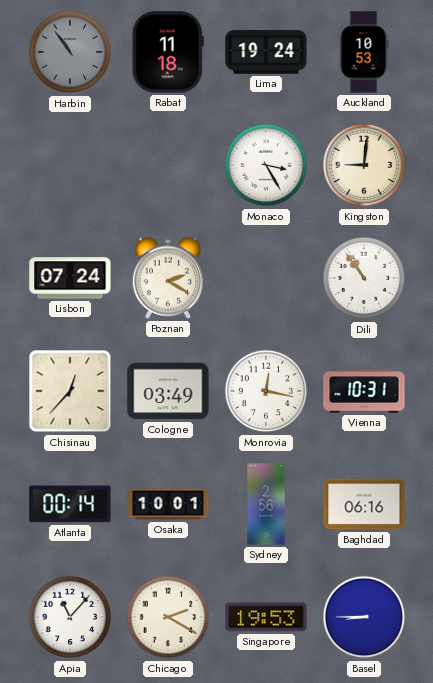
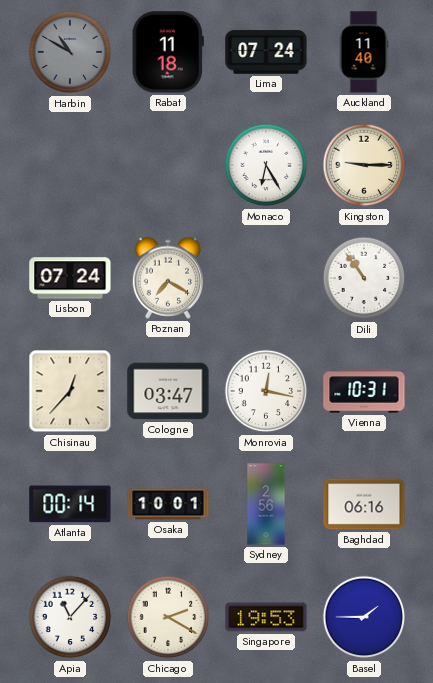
Harbin: 10:54 -> 10:50 (70, 52)
Lima: 19:24 -> 07:24 (266, 52)
Auckland: 10:53 -> 11:40 (364, 52)
Monaco: 3:25 -> 6:25 (266, 165)
Kingston: 9:01 -> 9:15 (364, 165)
Poznan: 2:20 -> 7:20 (168, 278)
Cologne: 03:49 -> 03:47 (168, 391)
Basel: 8:45 -> 1:45 (364, 617)
